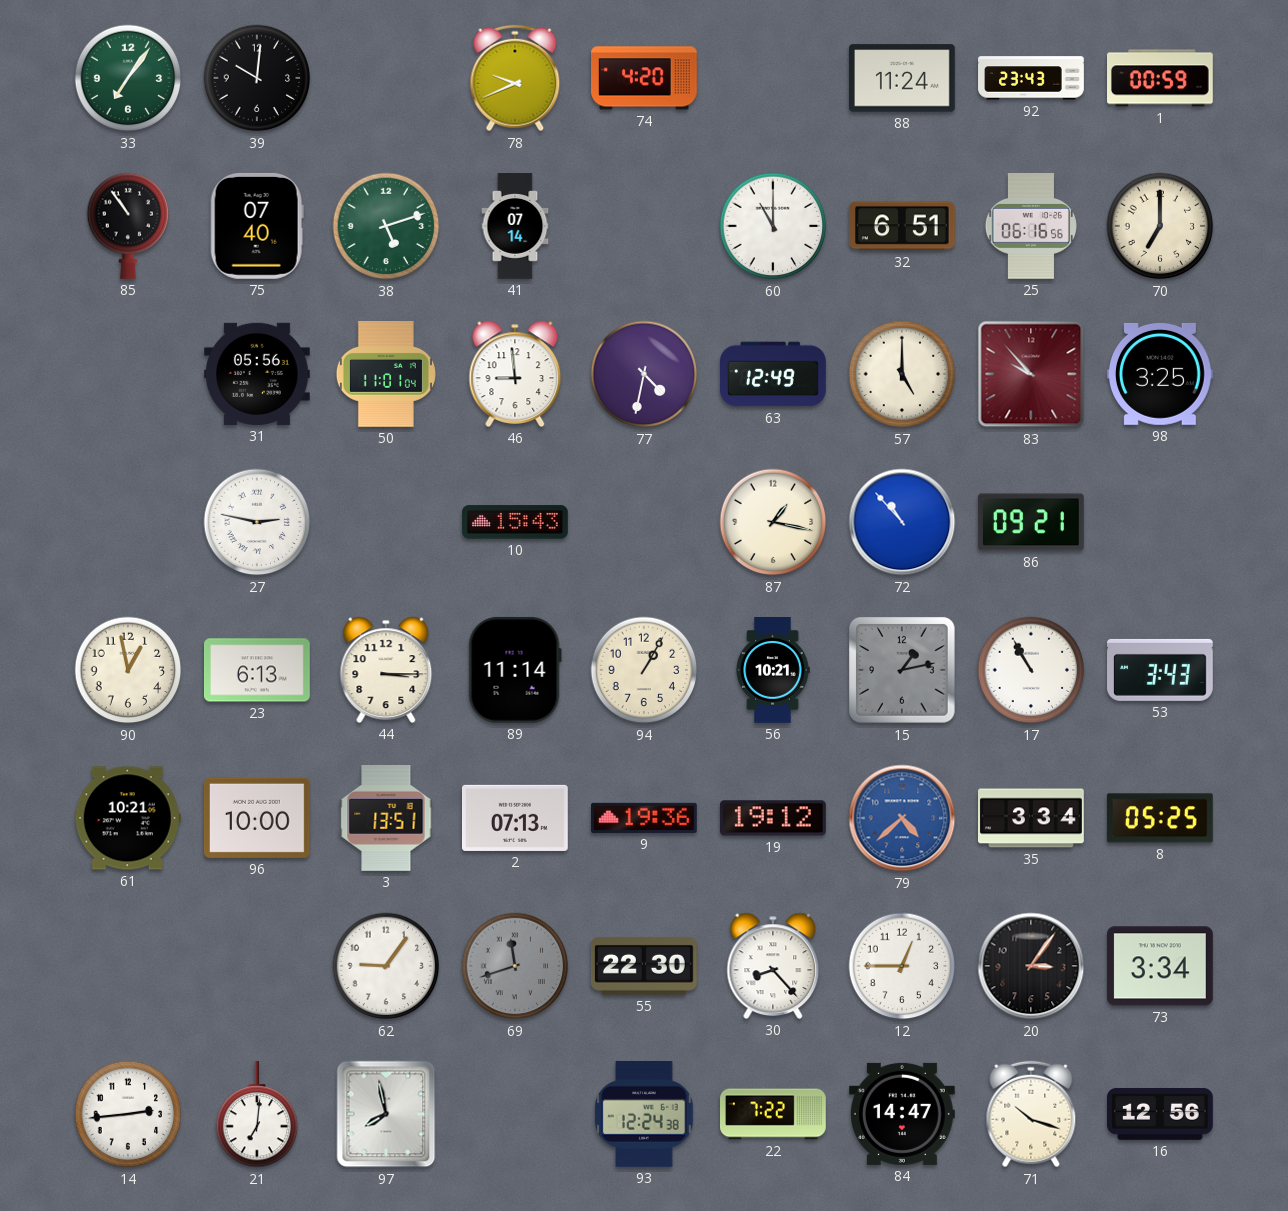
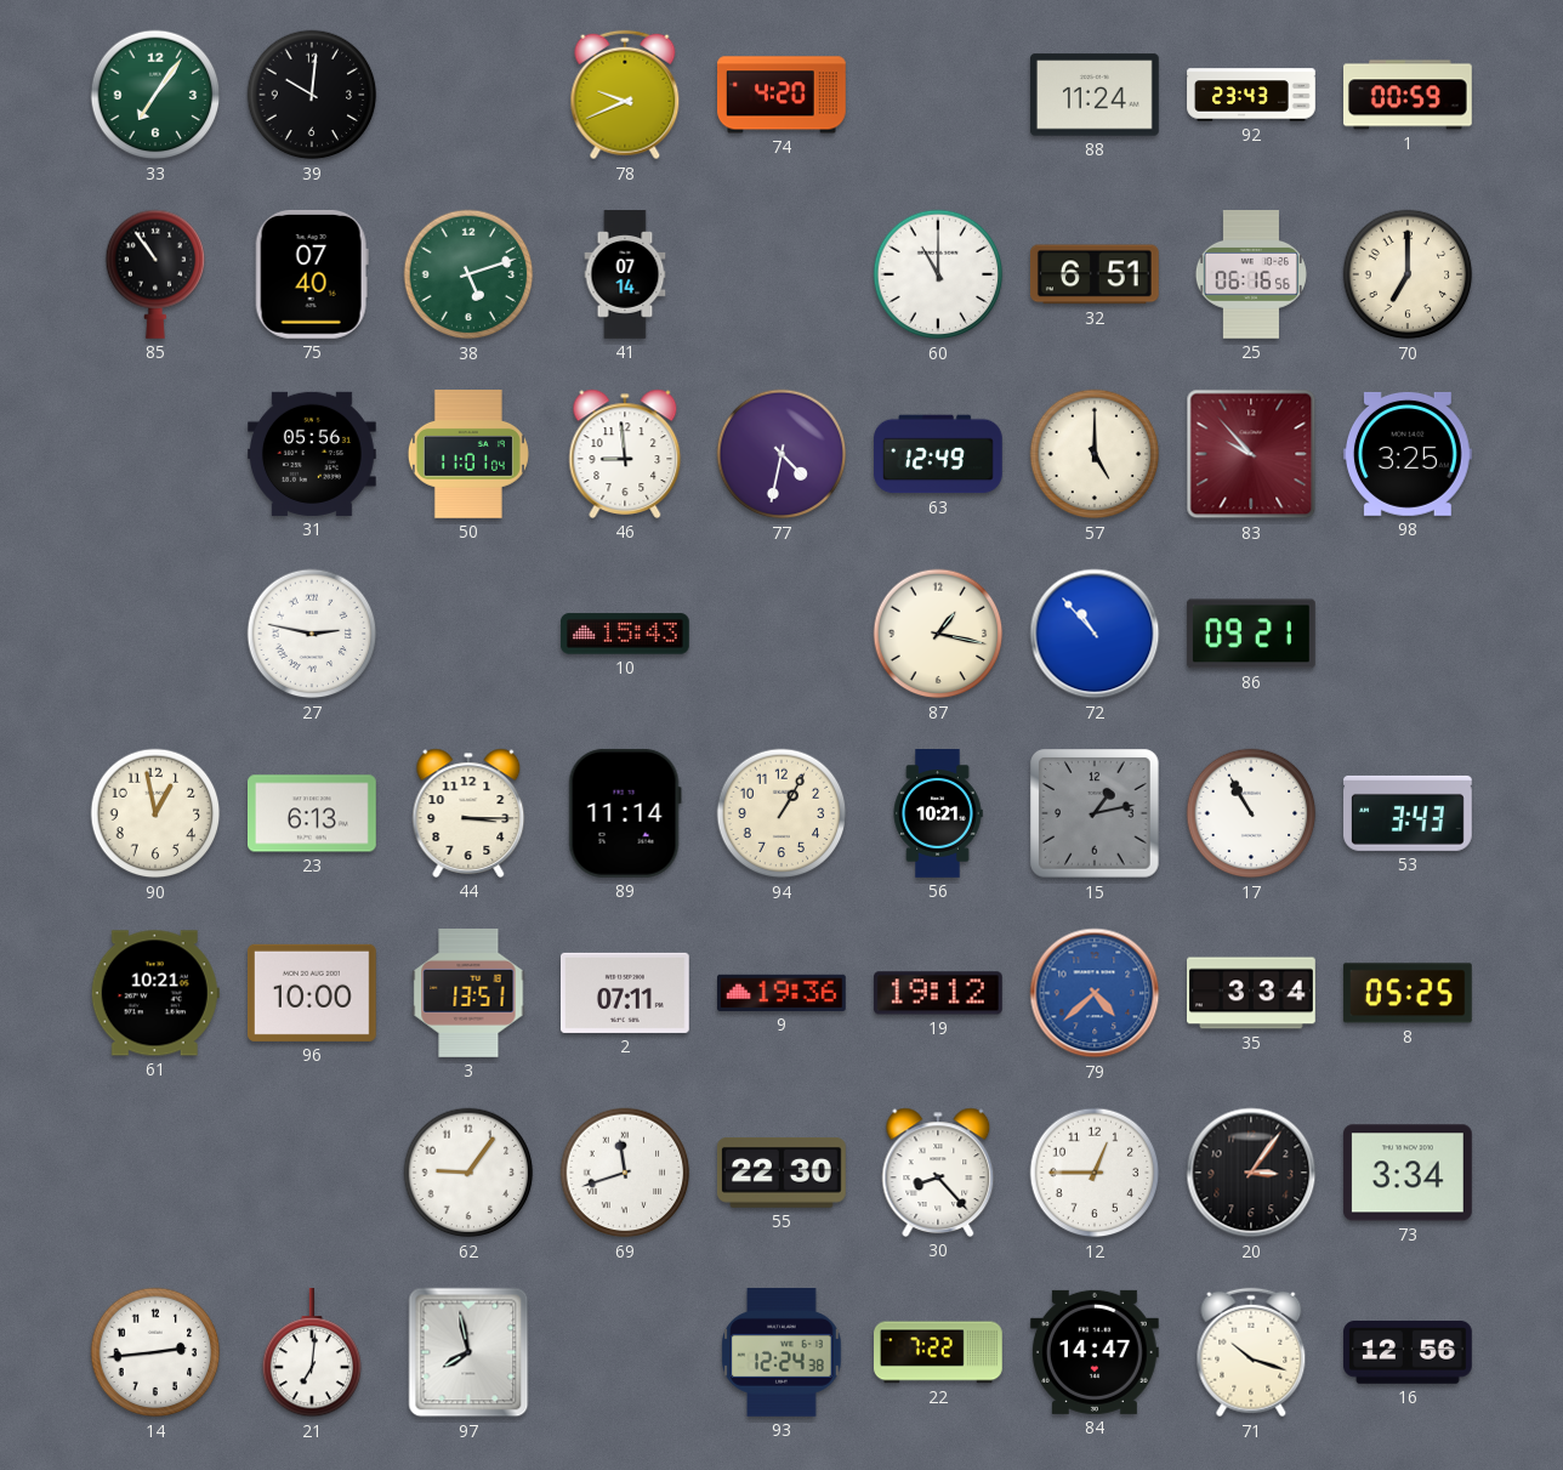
2: 07:13 -> 07:11 (626, 993)
69 dial: grey -> white (625, 1173)
